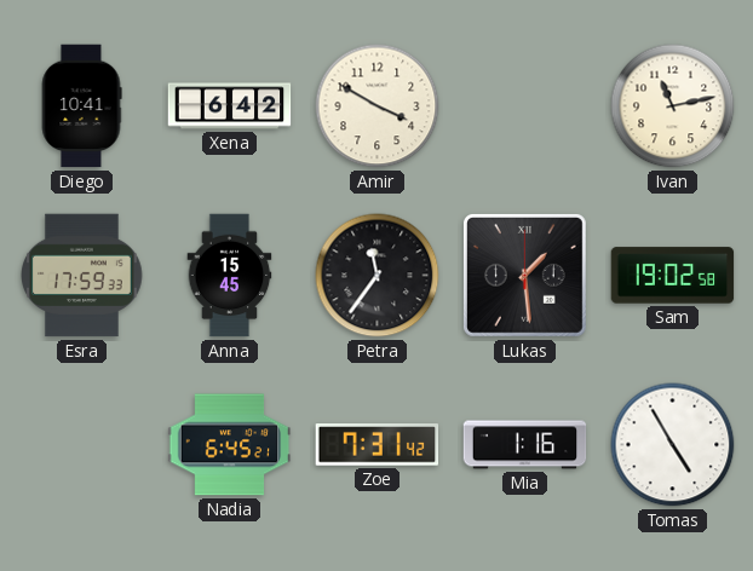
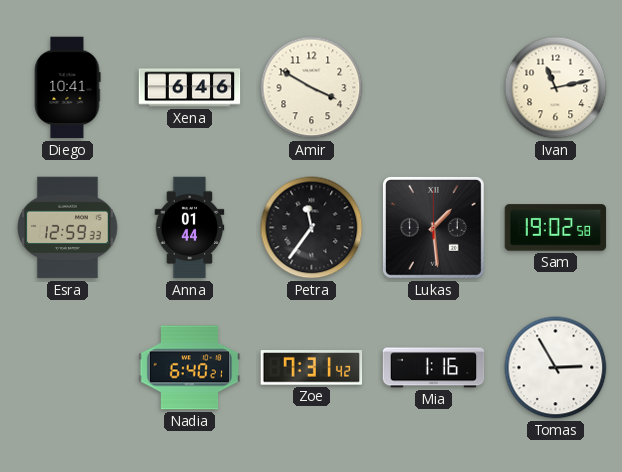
Xena: 6:42 -> 6:46 (190, 88)
Esra: 17:59 -> 12:59 (68, 228)
Anna: 15:45 -> 01:44 (190, 228)
Nadia: 6:45 -> 6:40 (190, 368)
Tomas: 4:55 -> 2:55 (556, 368)
